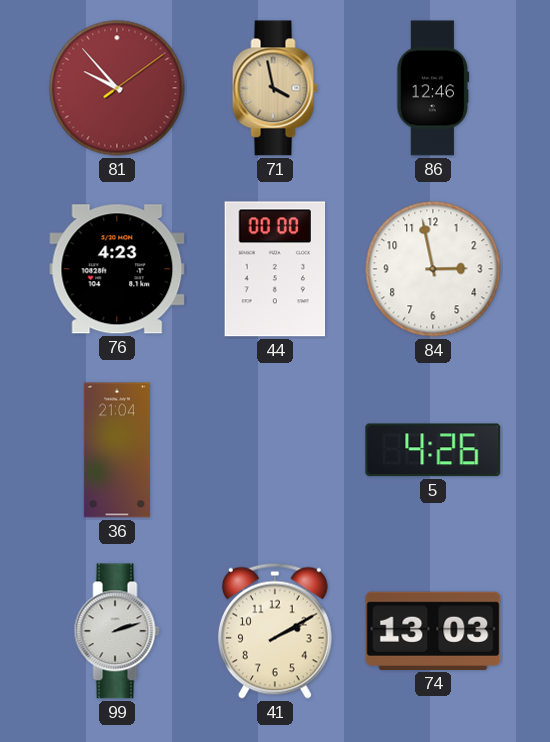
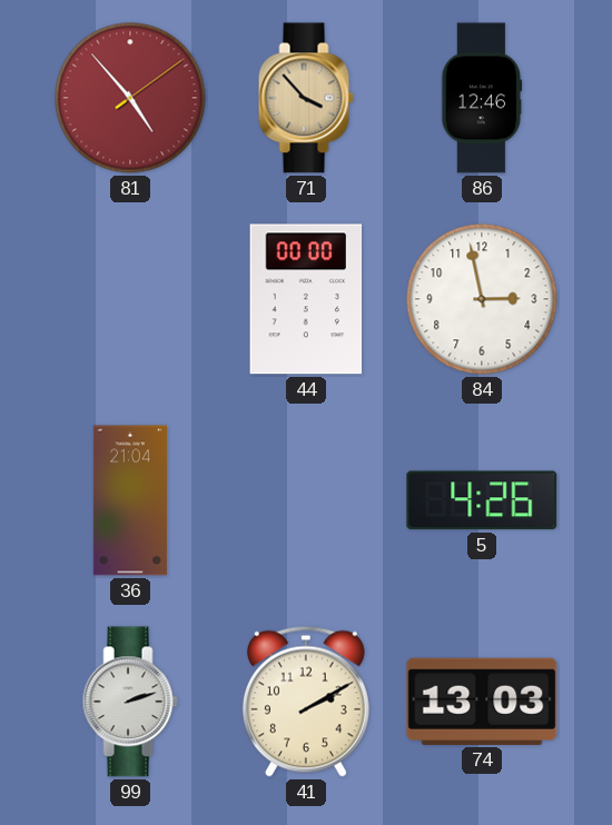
81: 9:53 -> 4:53 (130, 98)
71: 3:58 -> 3:53 (306, 98)
76: 4:23 -> none (117, 269)
